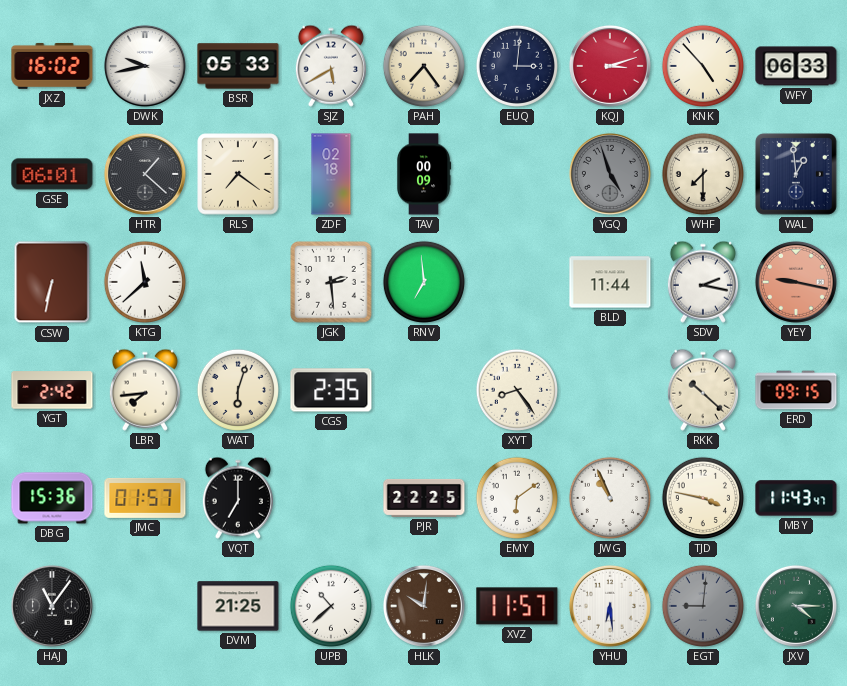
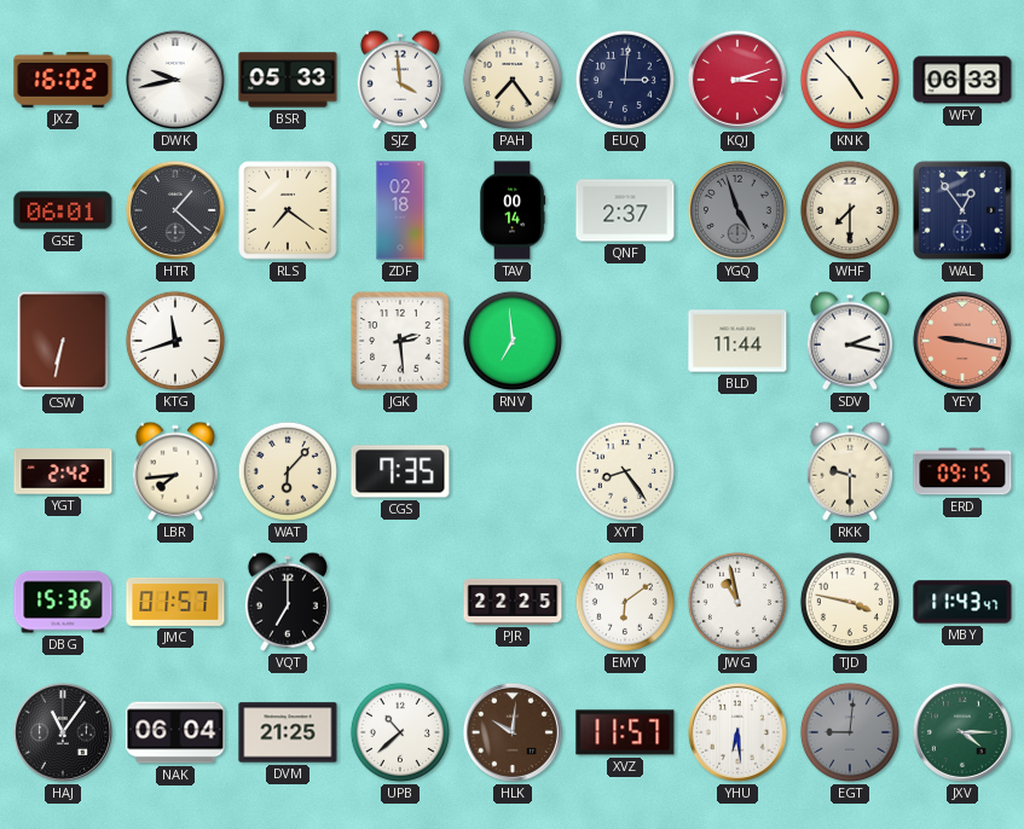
SJZ: 5:40 -> 3:59 (400, 80)
TAV: 00:09 -> 00:14 (513, 210)
QNF: none -> 2:37 (625, 210)
WAL: 12:59 -> 12:54 (962, 210)
KTG: 11:38 -> 11:42 (175, 341)
WAT: 6:03 -> 6:07 (288, 471)
CGS: 2:35 -> 7:35 (400, 471)
RKK: 10:22 -> 9:30 (850, 471)
JWG: 10:56 -> 10:58 (737, 602)
NAK: none -> 06:04 (175, 732)
